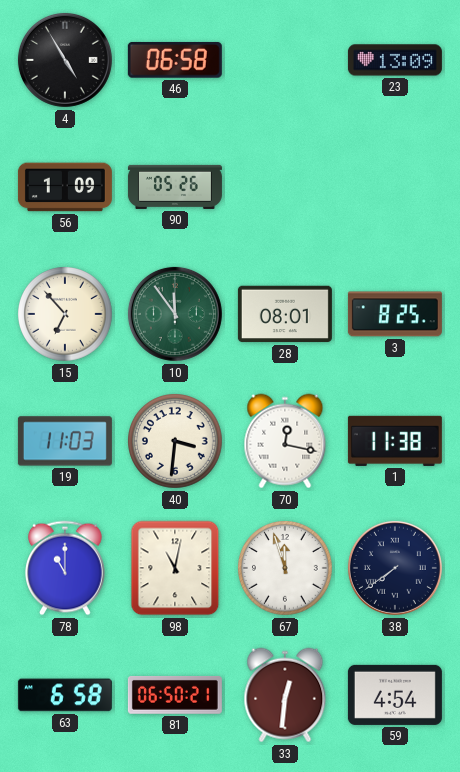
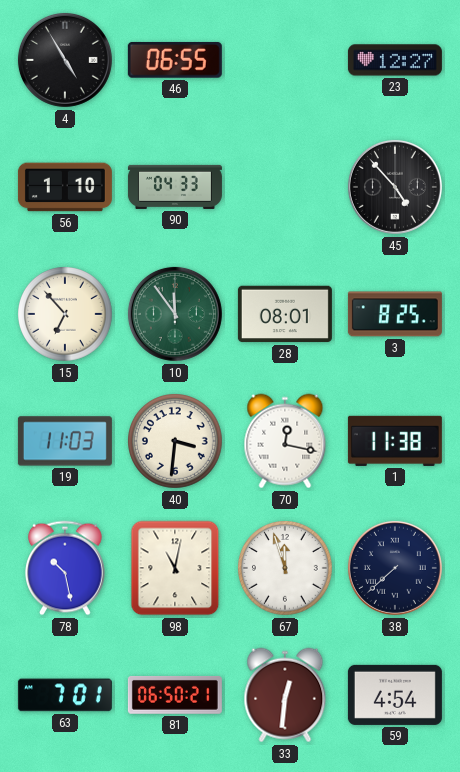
46: 06:58 -> 06:55 (175, 60)
23: 13:09 -> 12:27 (395, 60)
56: 1:09 -> 1:10 (65, 187)
90: 05:26 -> 04:33 (175, 187)
45: none -> 4:53 (395, 187)
78: 11:00 -> 10:28 (66, 568)
38: 7:39 -> 7:38 (395, 568)
63: 6:58 -> 7:01 (65, 695)
